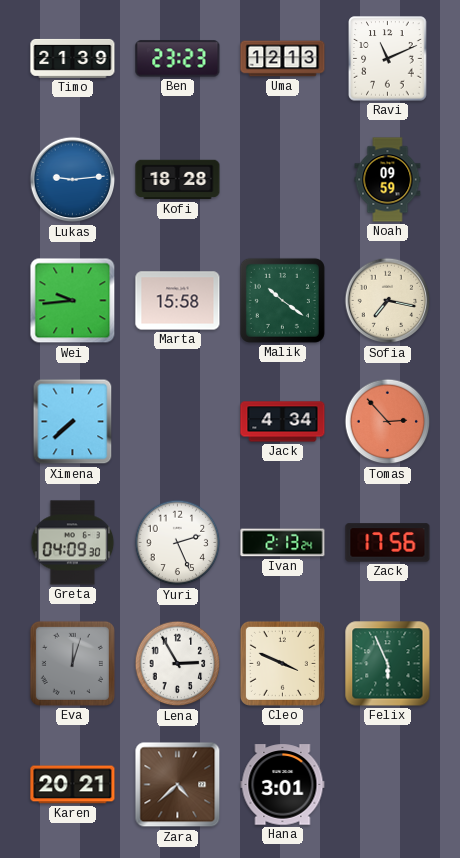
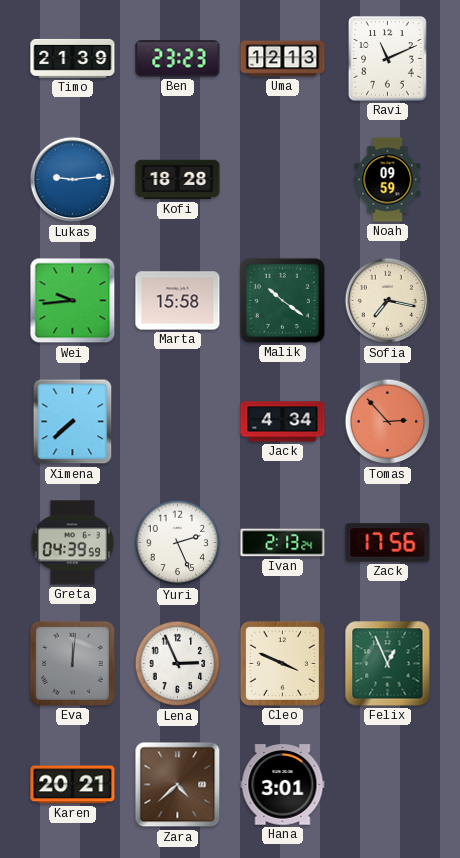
Greta: 04:09 -> 04:39 (73, 543)
Eva: 12:03 -> 12:01 (72, 663)
Lena: 2:55 -> 2:56 (178, 664)
Felix: 5:56 -> 12:56 (388, 664)
